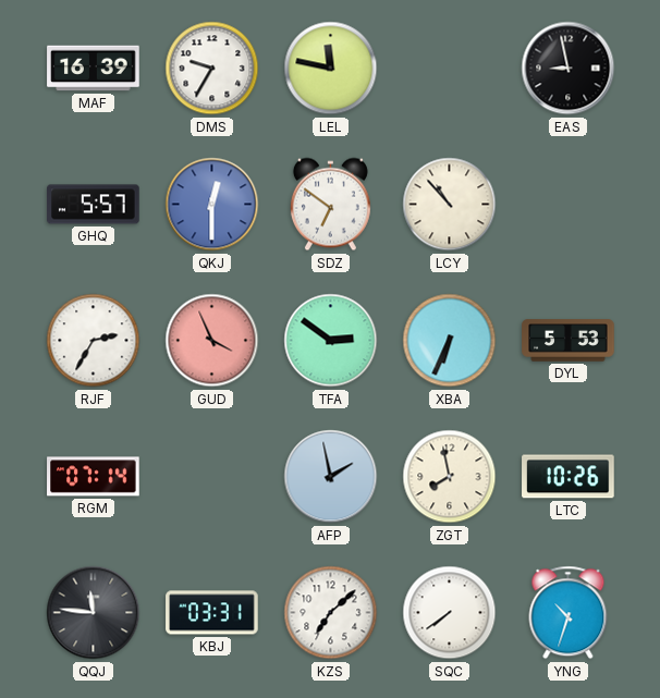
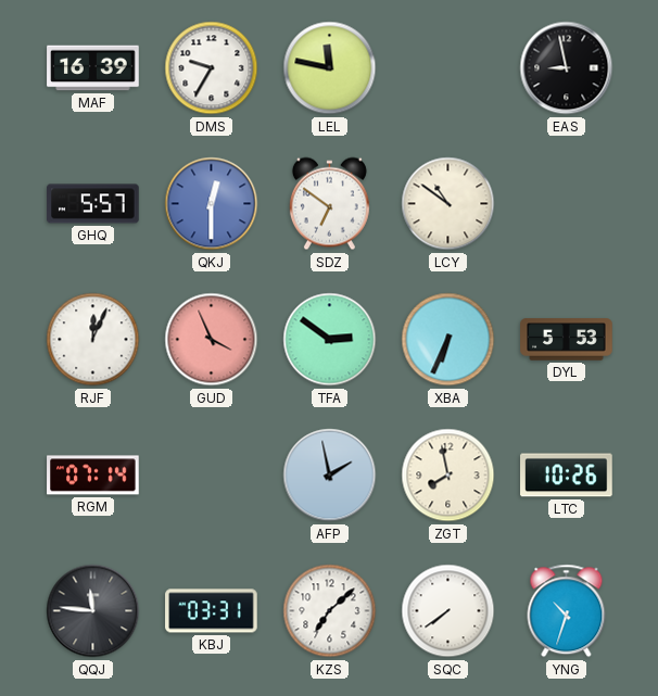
LCY: 10:53 -> 10:51 (448, 204)
RJF: 2:35 -> 12:04 (93, 340)
